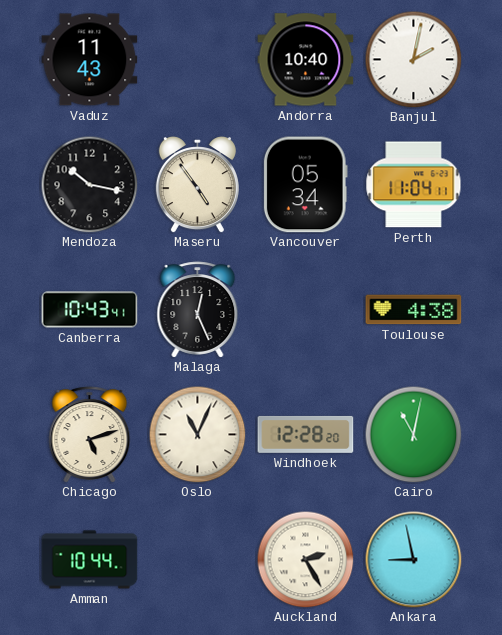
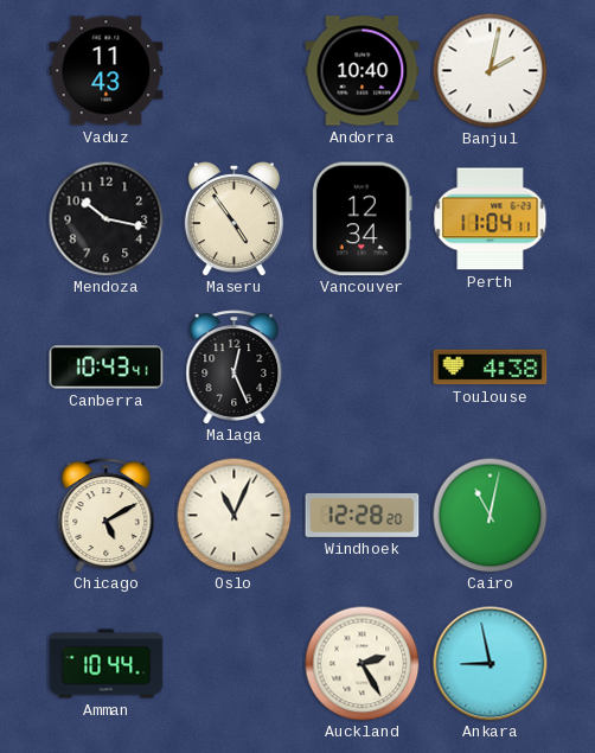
Vancouver: 05:34 -> 12:34 (362, 219)
Chicago: 5:12 -> 5:10 (107, 516)
